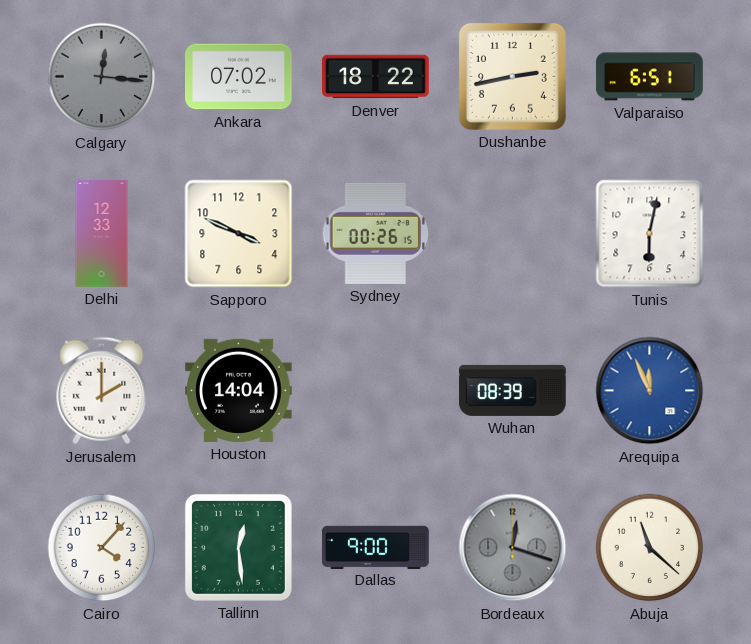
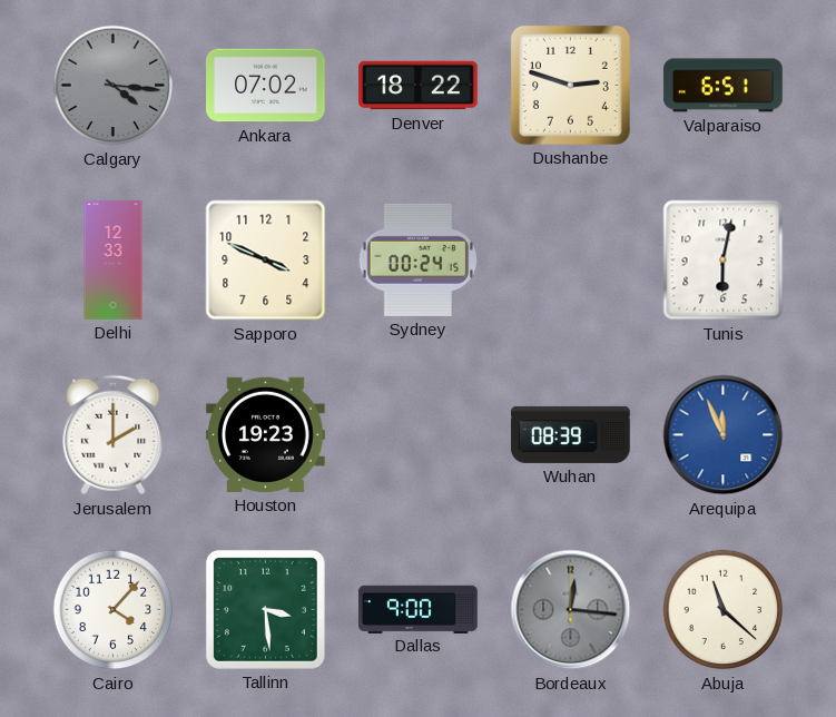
Calgary: 12:16 -> 4:16 (114, 86)
Dushanbe: 2:43 -> 2:48 (570, 85)
Sydney: 00:26 -> 00:24 (419, 259)
Houston: 14:04 -> 19:23 (266, 434)
Tallinn: 12:29 -> 3:29 (265, 609)
Bordeaux: 12:18 -> 12:16 (571, 610)
